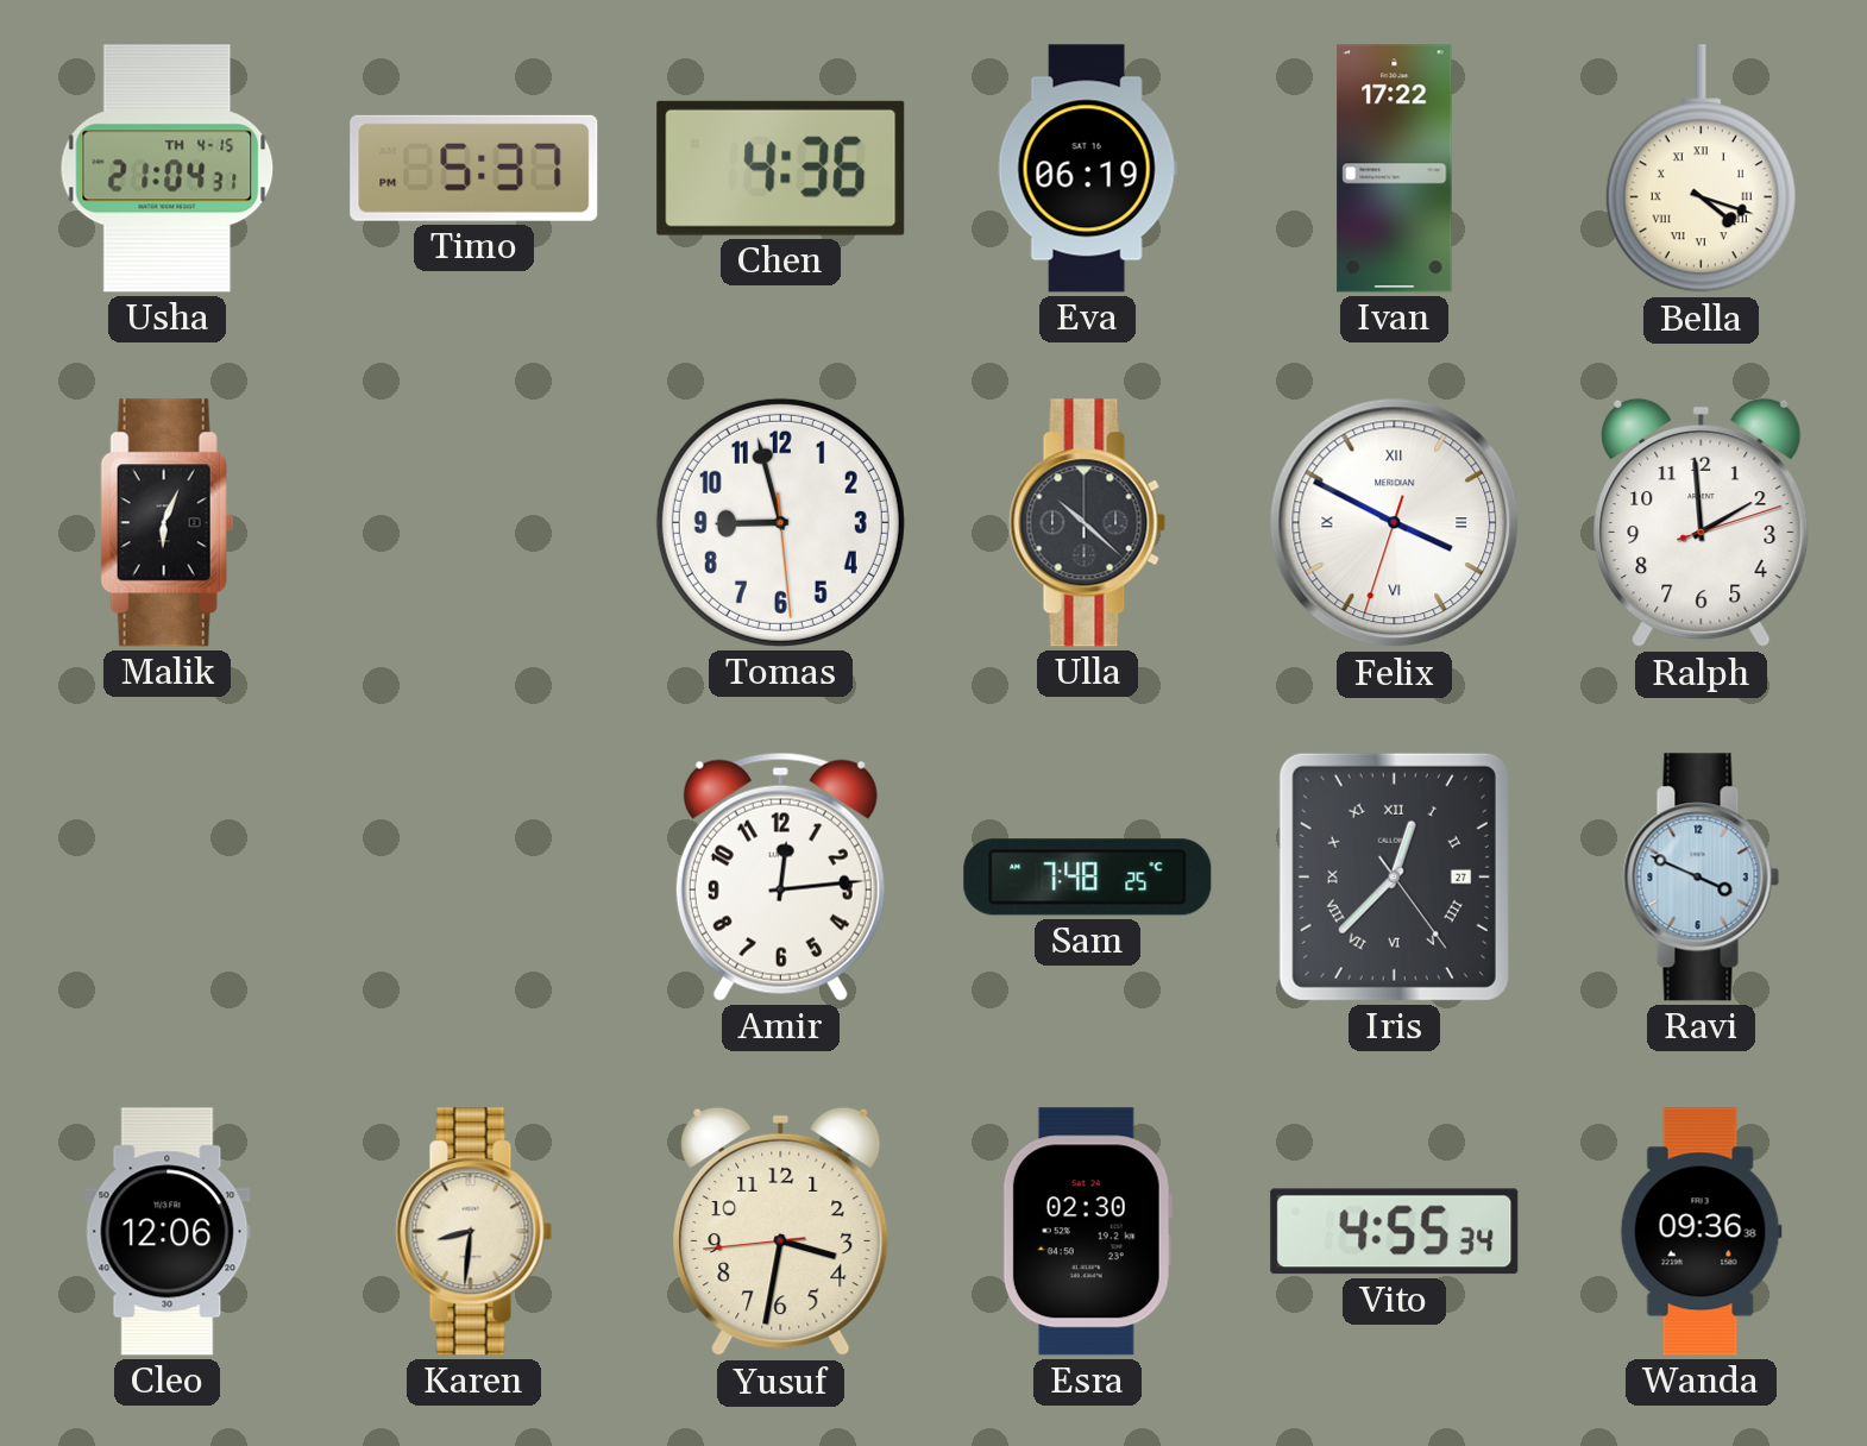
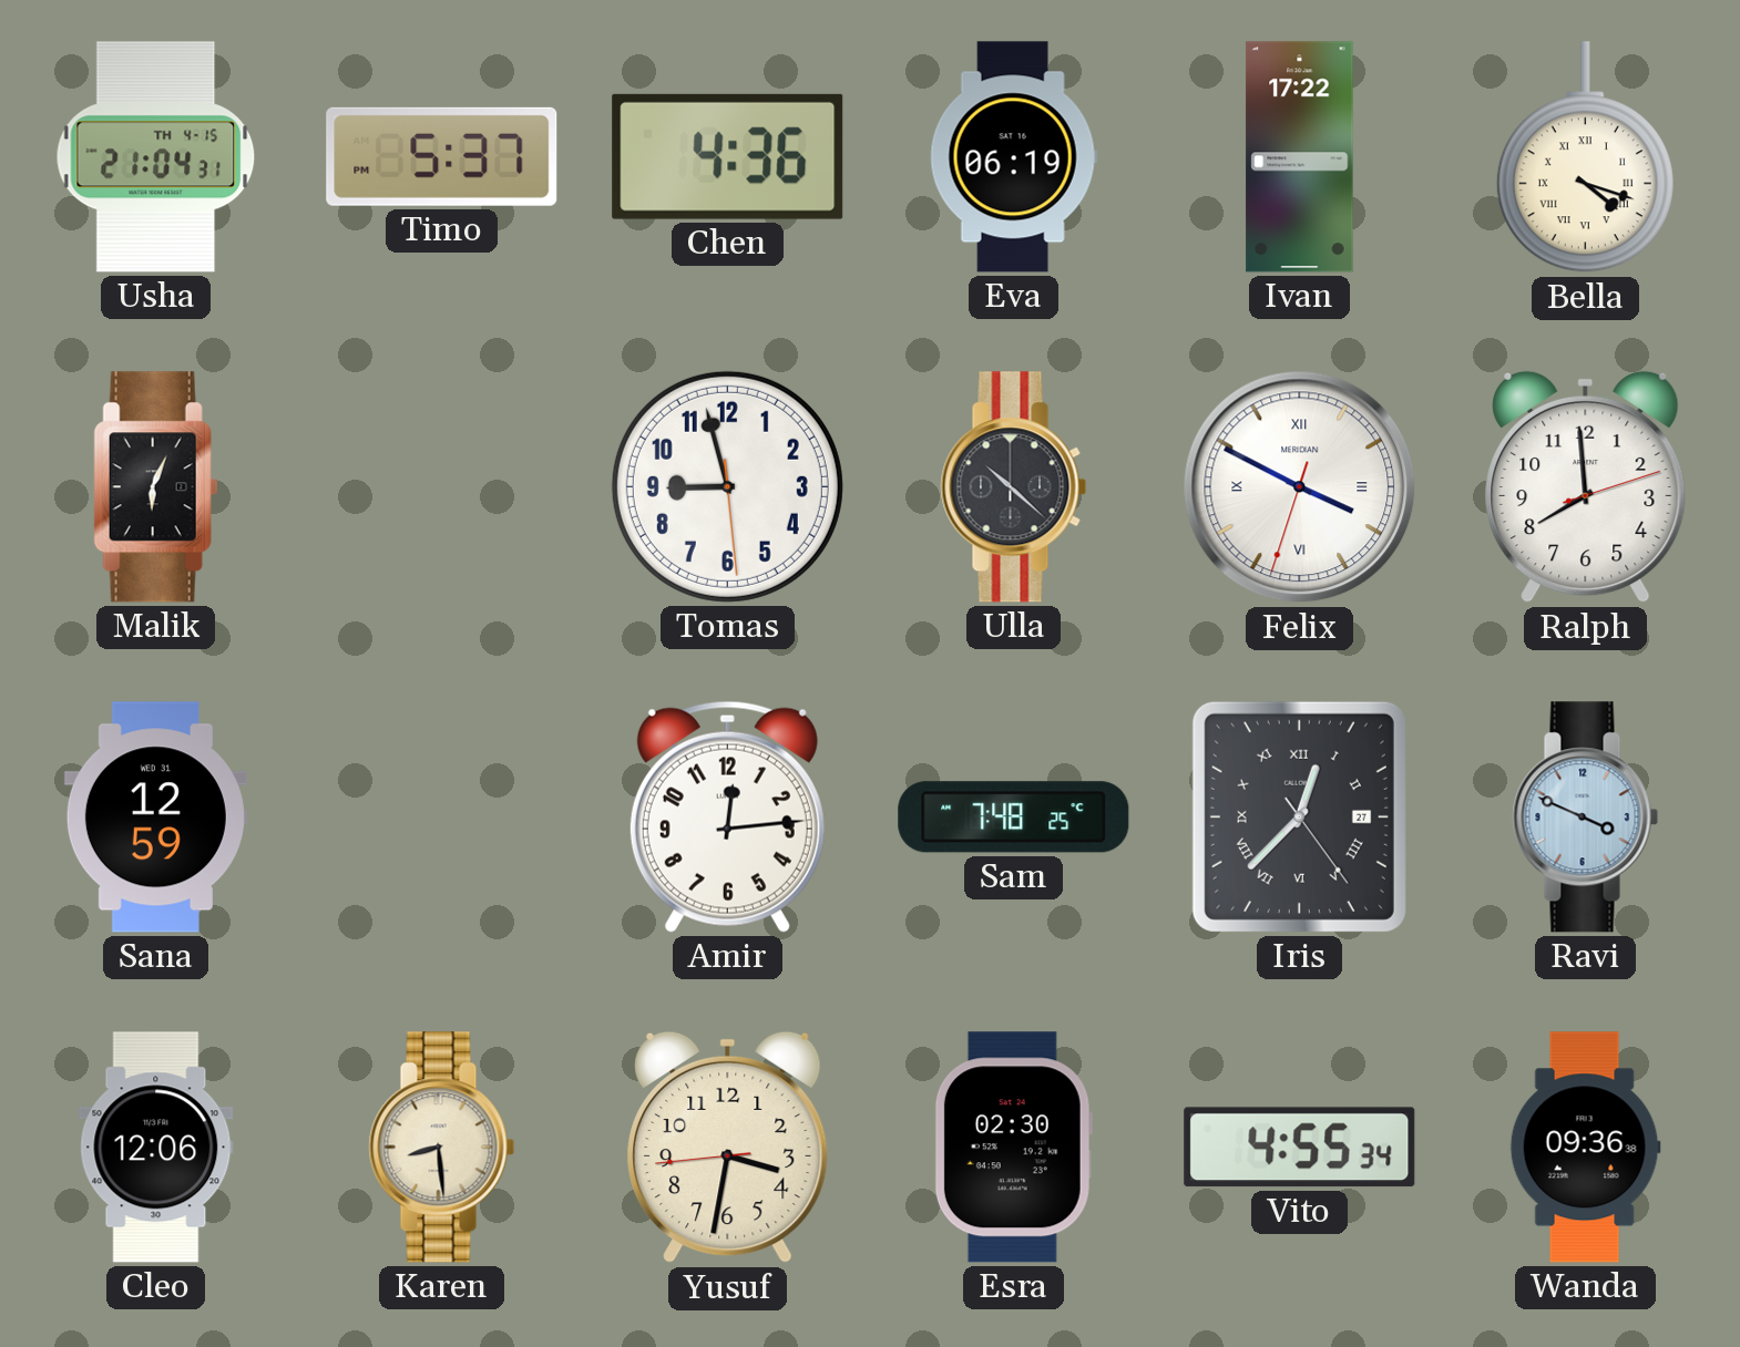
Ralph: 1:59 -> 7:59 (1586, 487)
Sana: none -> 12:59 (155, 818)
Karen: 8:31 -> 8:29 (442, 1148)
